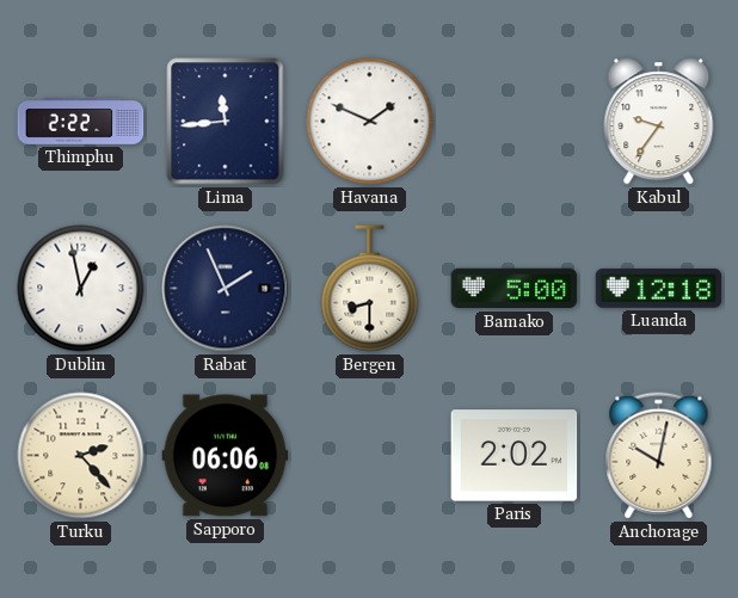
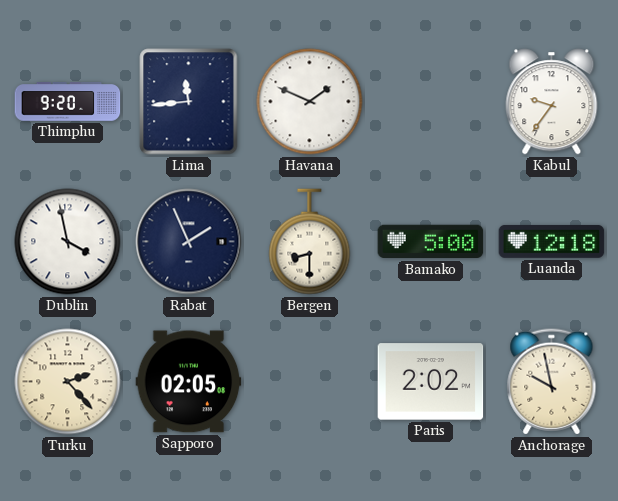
Thimphu: 2:22 -> 9:20 (68, 102)
Dublin: 12:58 -> 3:58 (68, 242)
Sapporo: 06:06 -> 02:05 (189, 382)
Anchorage: 10:02 -> 9:58 (552, 382)
